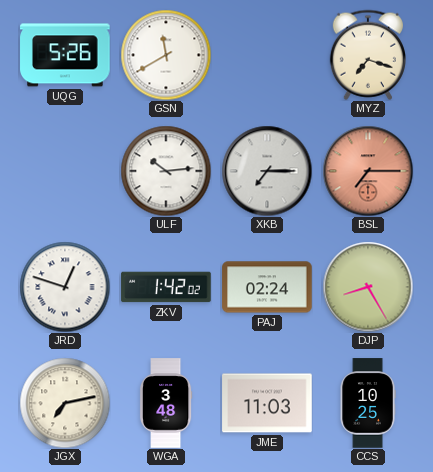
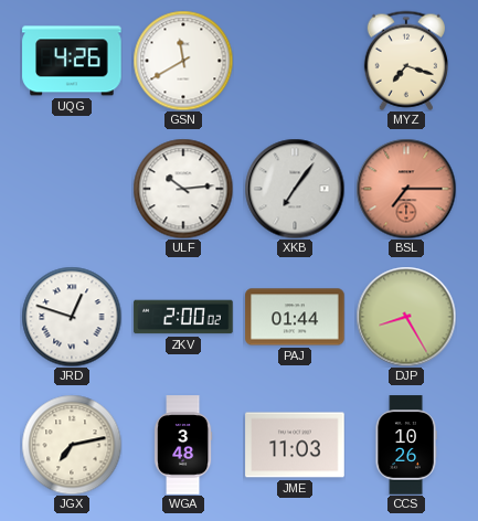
UQG: 5:26 -> 4:26 (72, 61)
XKB: 7:15 -> 7:06 (295, 189)
ZKV: 1:42 -> 2:00 (183, 317)
PAJ: 02:24 -> 01:44 (295, 317)
CCS: 10:25 -> 10:26 (406, 445)
